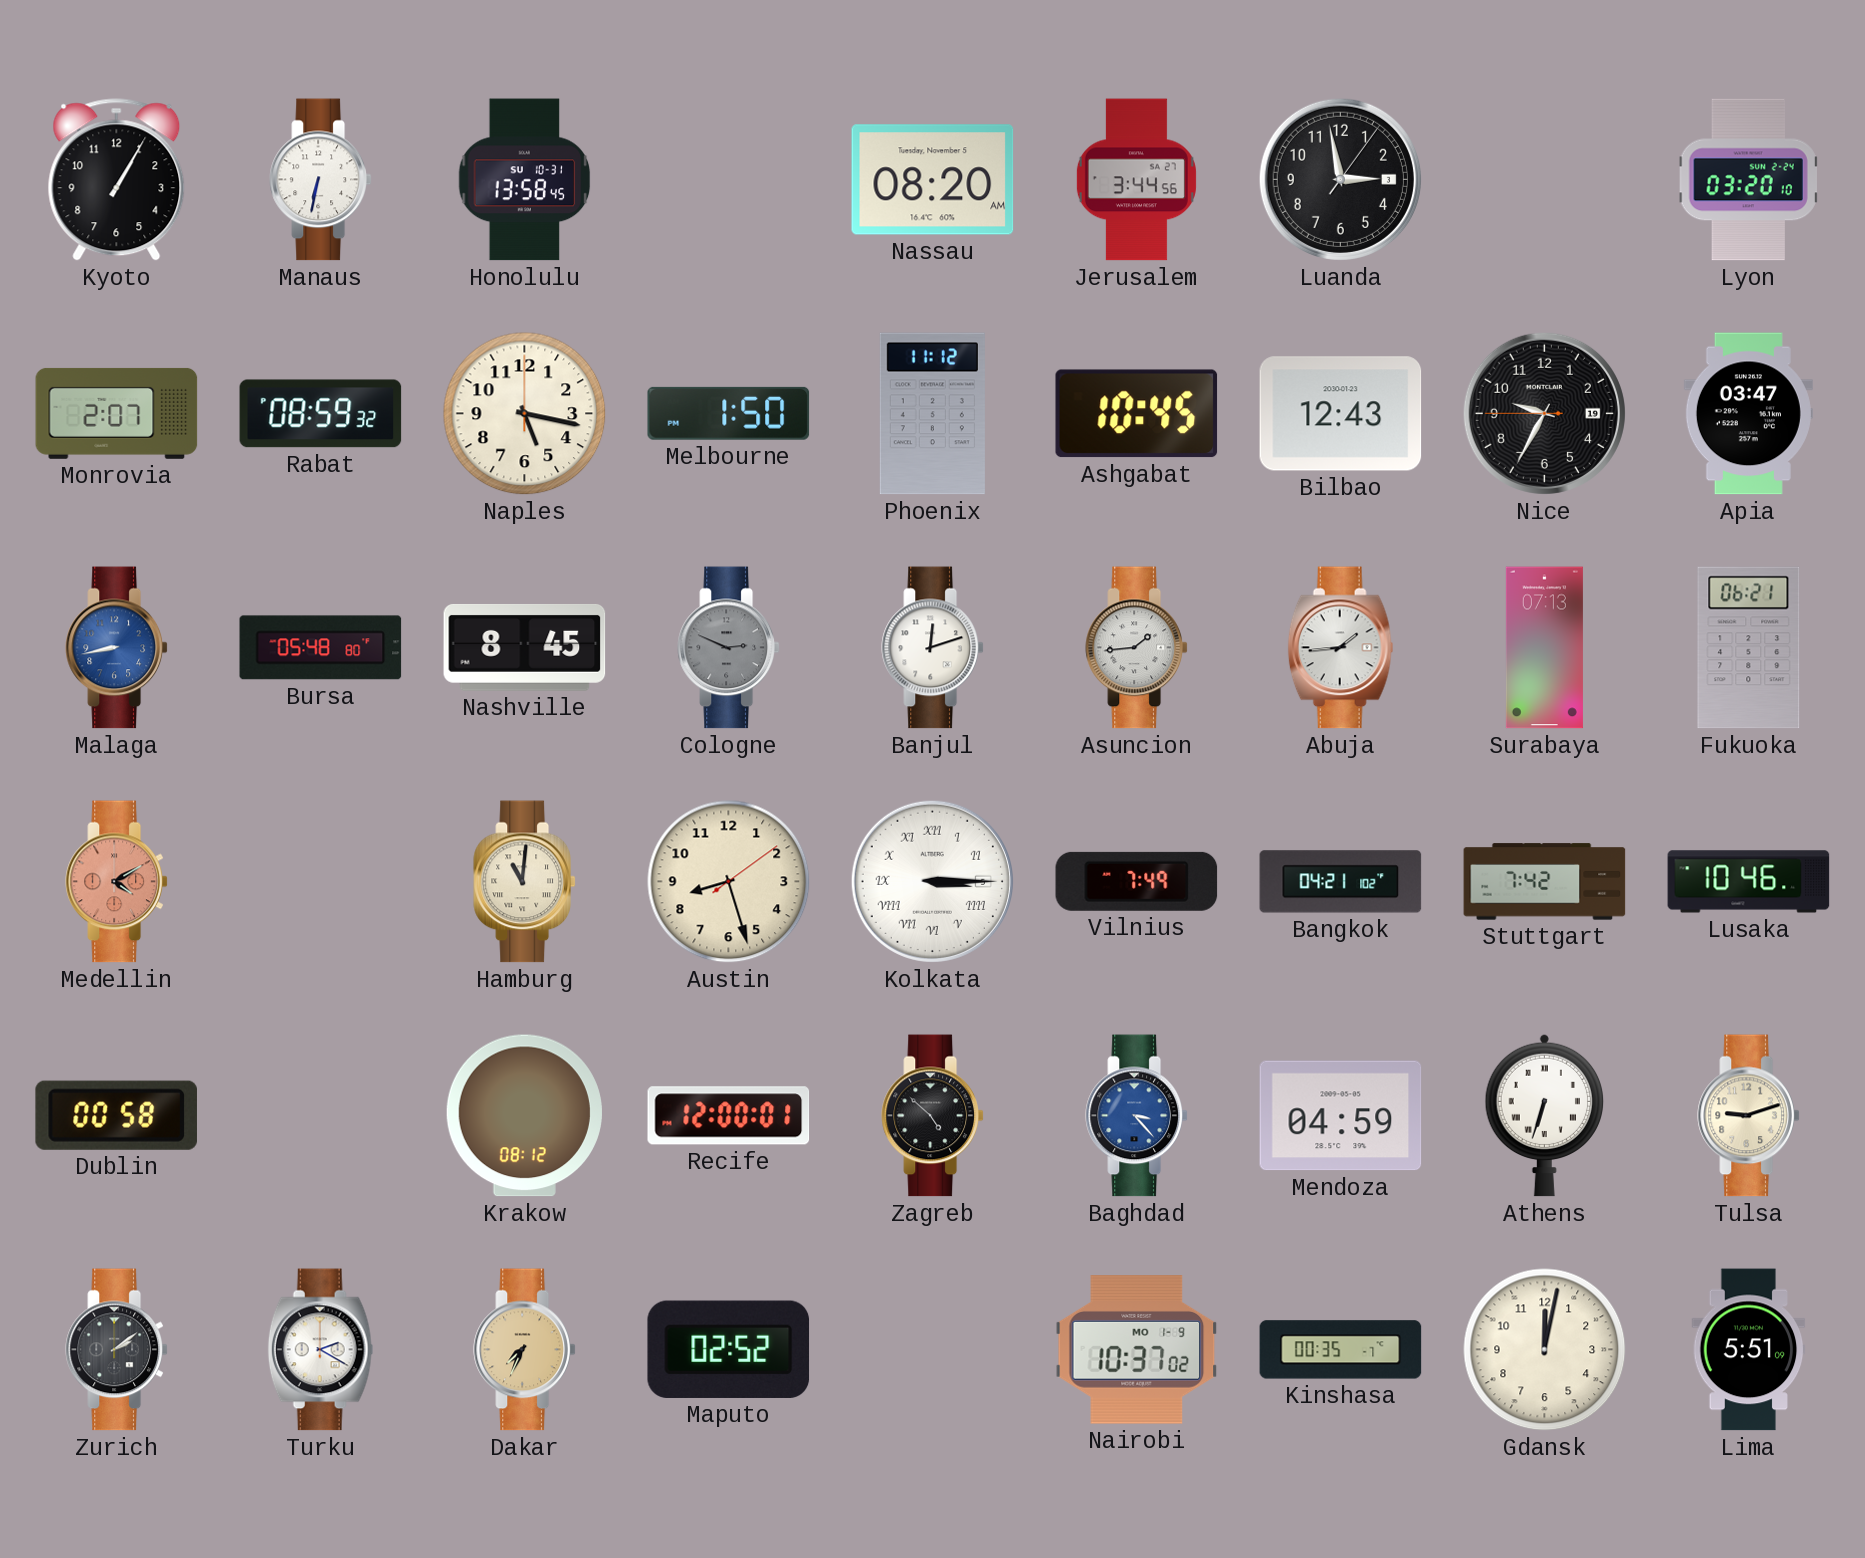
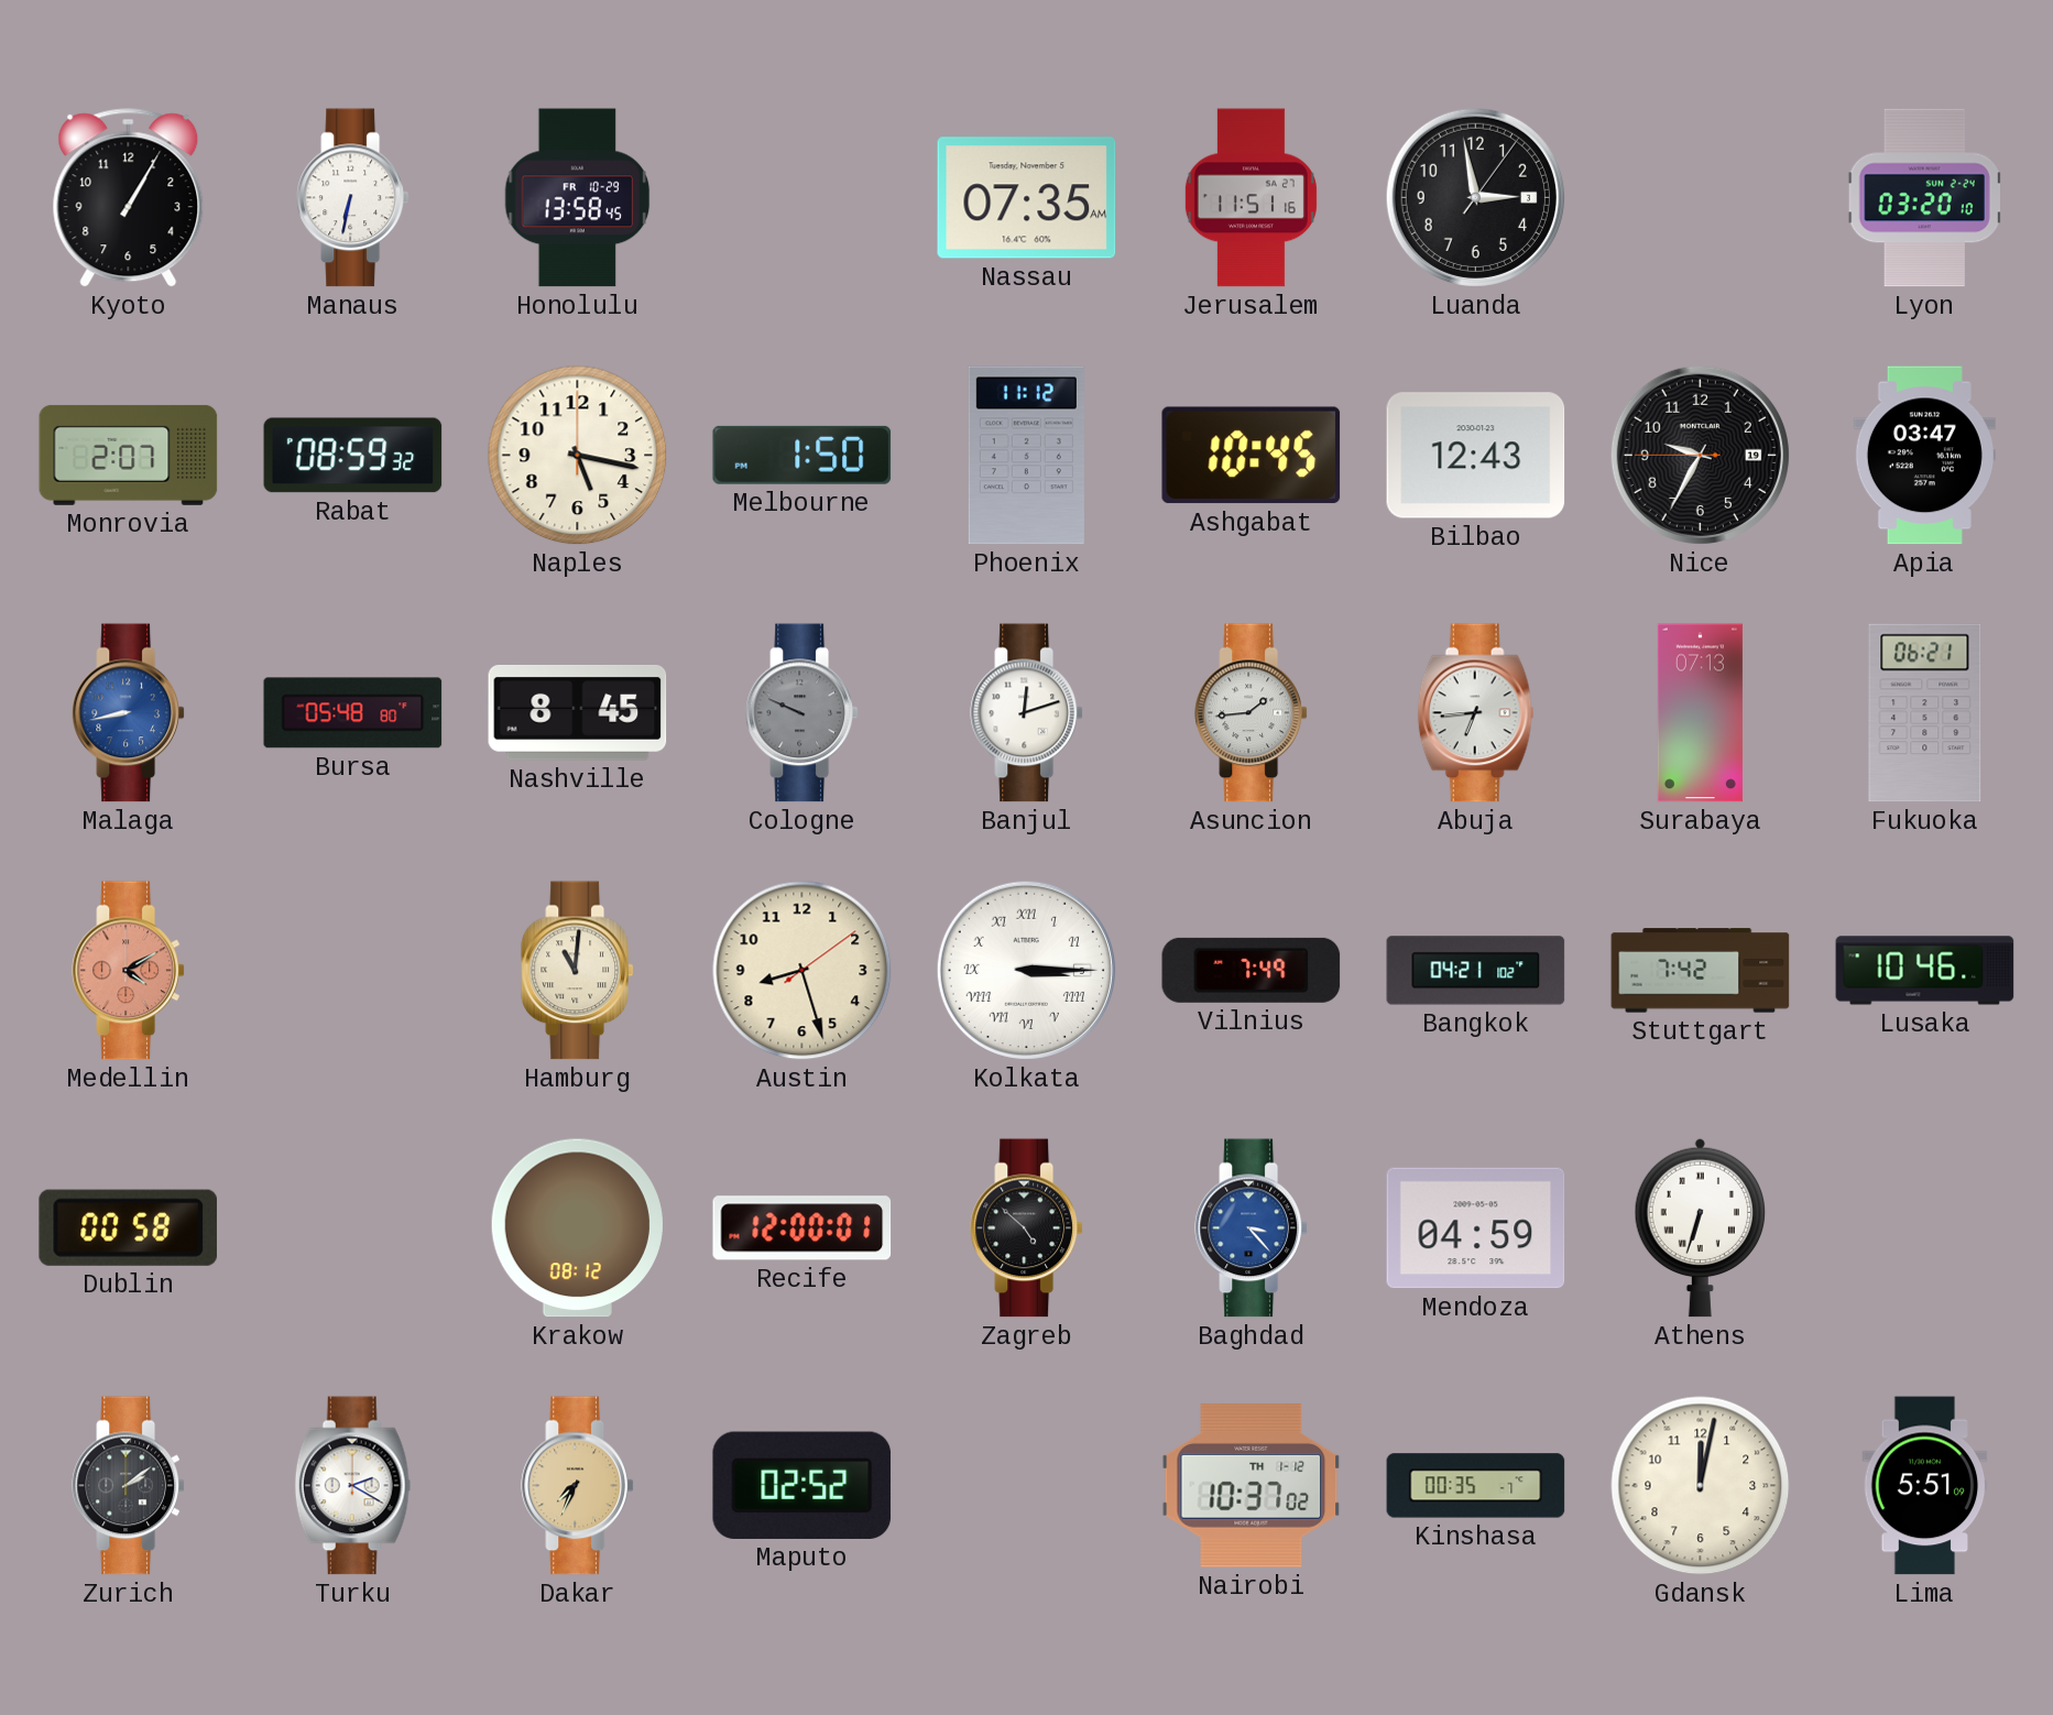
Honolulu date: SU 10-31 -> FR 10-29 (578, 198)
Nassau: 08:20 -> 07:35 (1027, 198)
Jerusalem: 3:44 -> 11:51 (1251, 198)
Cologne: 2:49 -> 9:49 (801, 713)
Abuja: 1:44 -> 6:44 (1476, 713)
Tulsa: 9:12 -> none (1748, 1116)
Nairobi date: MO 1-9 -> TH 1-12 (1252, 1486)
